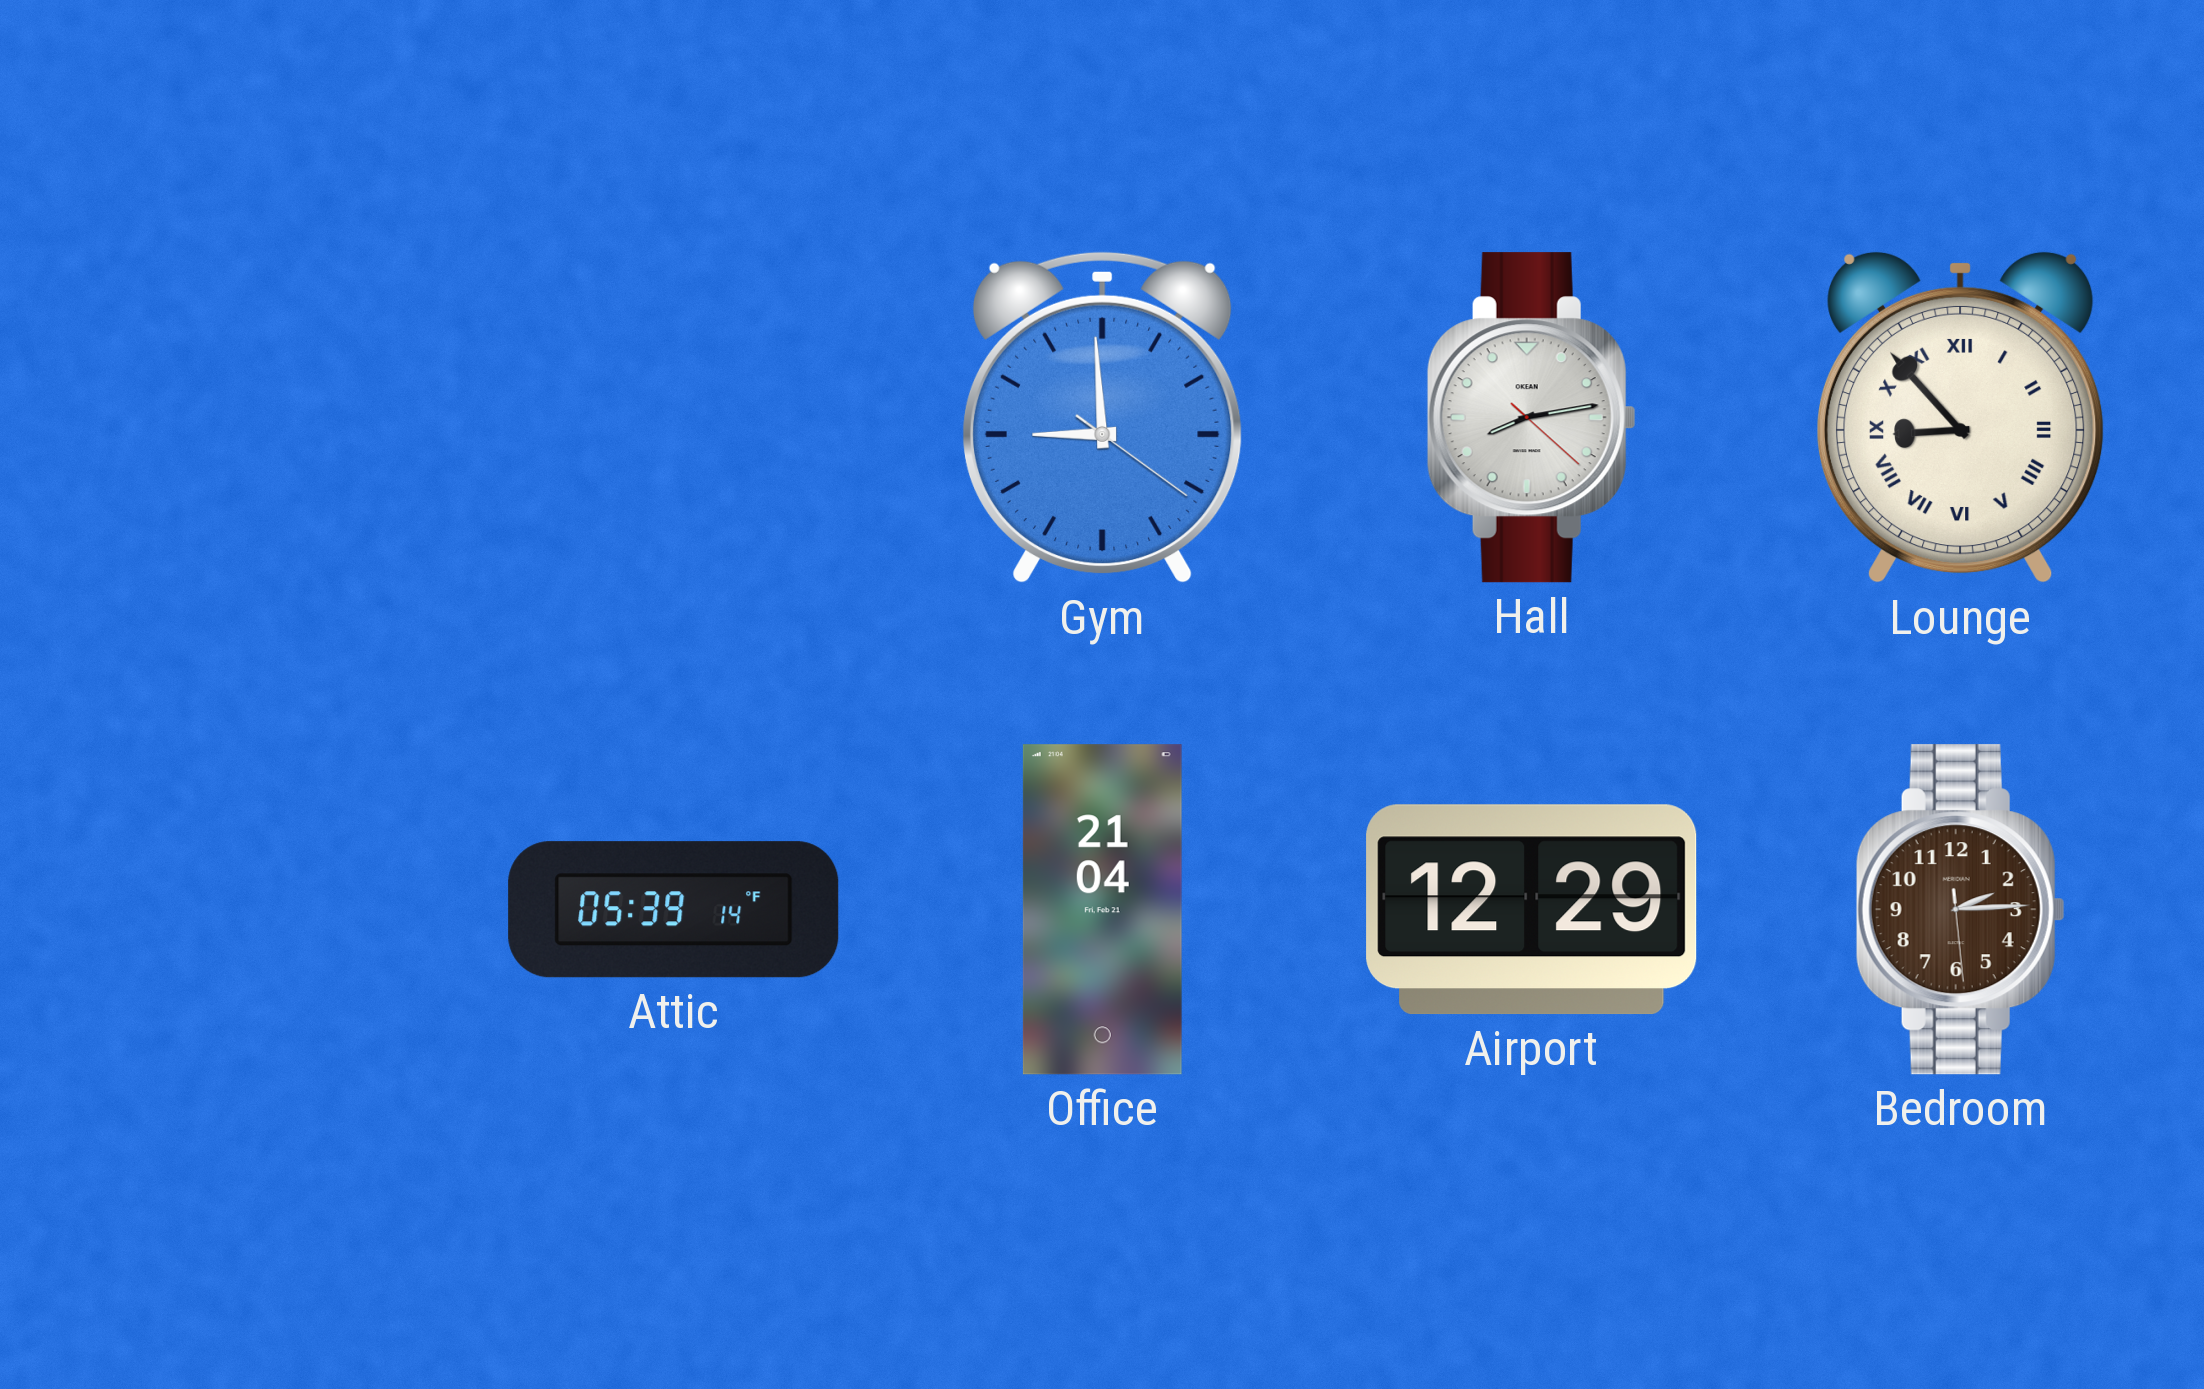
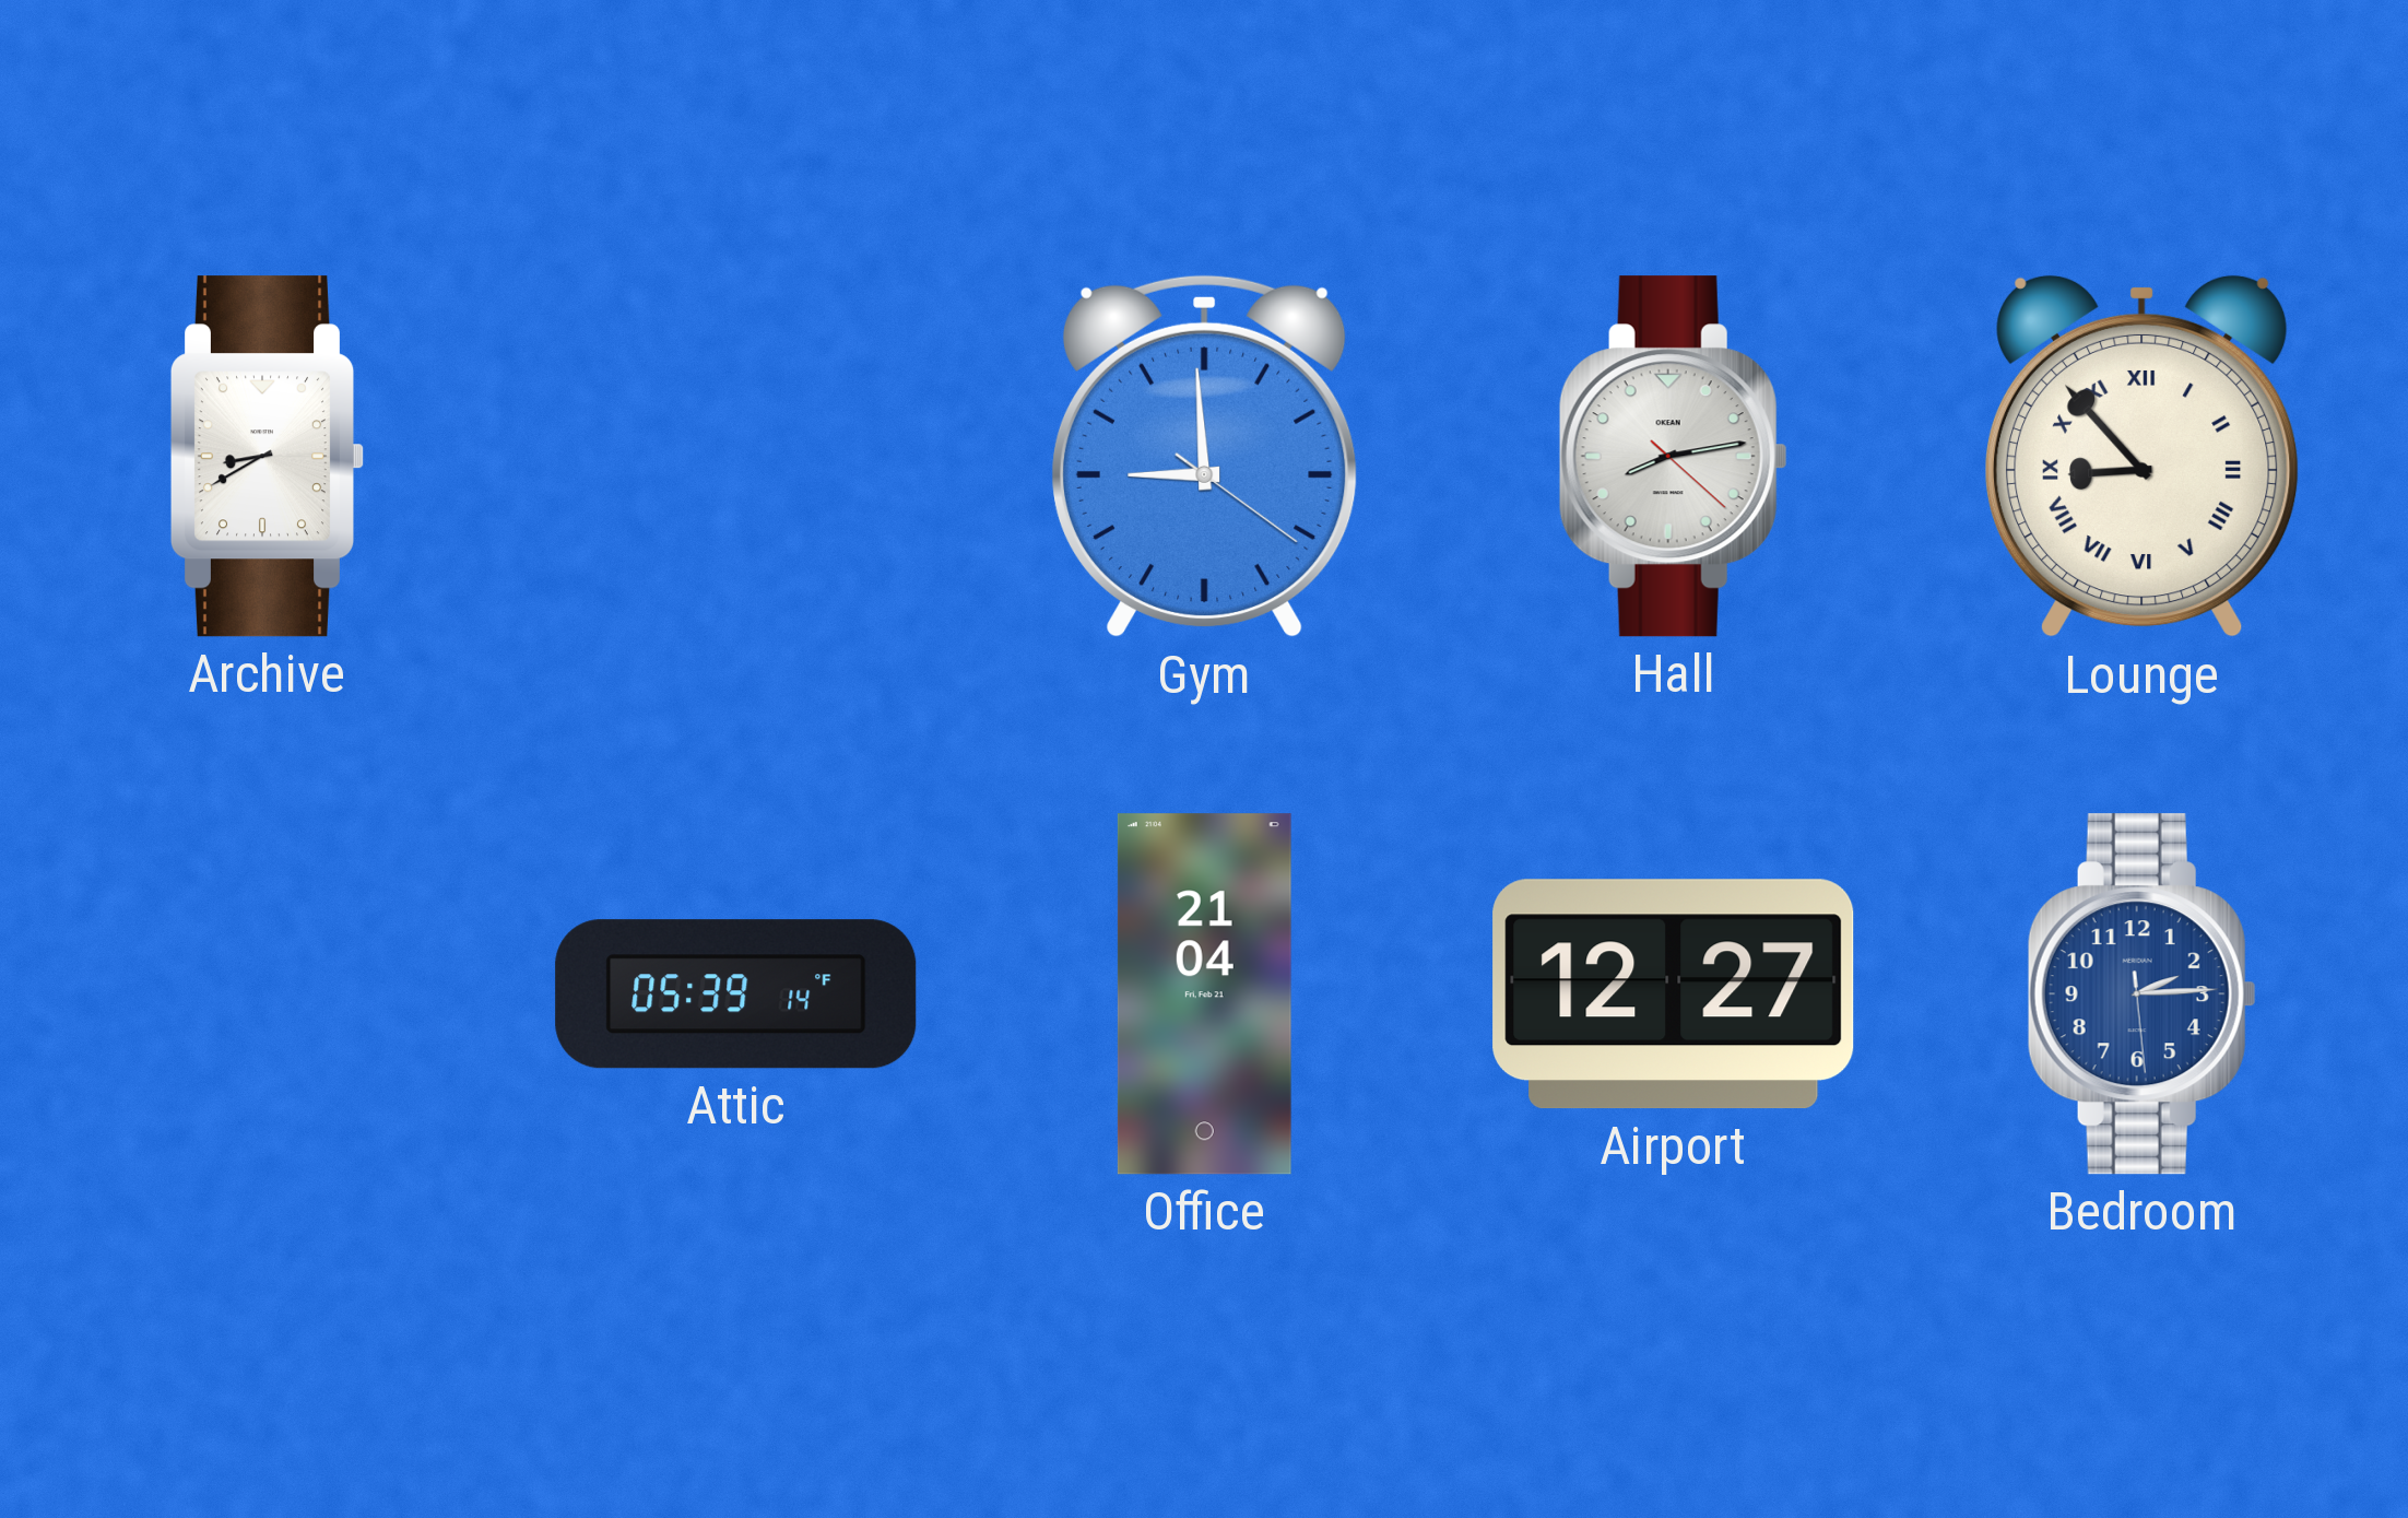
Archive: none -> 8:40 (268, 457)
Airport: 12:29 -> 12:27 (1674, 995)
Bedroom dial: brown -> blue (2141, 995)
